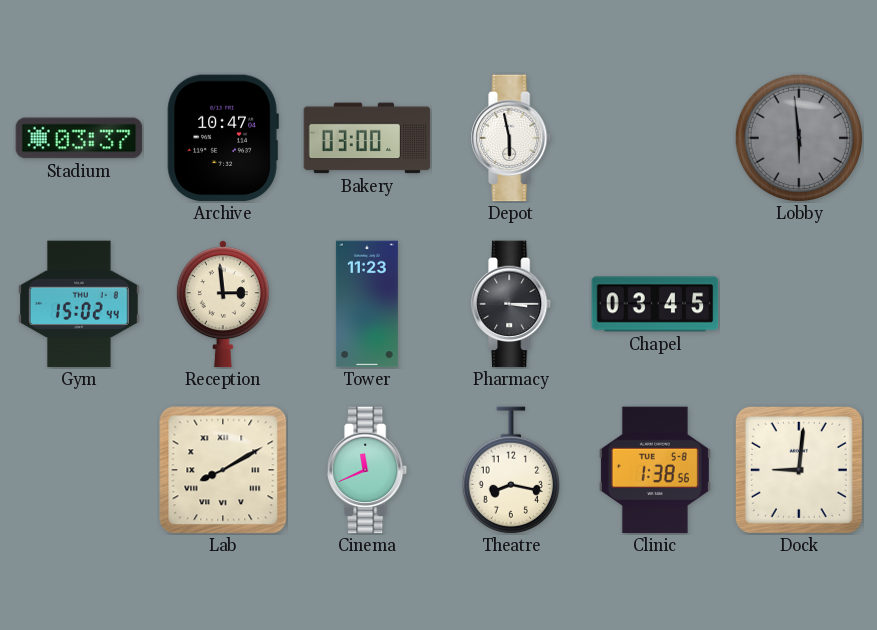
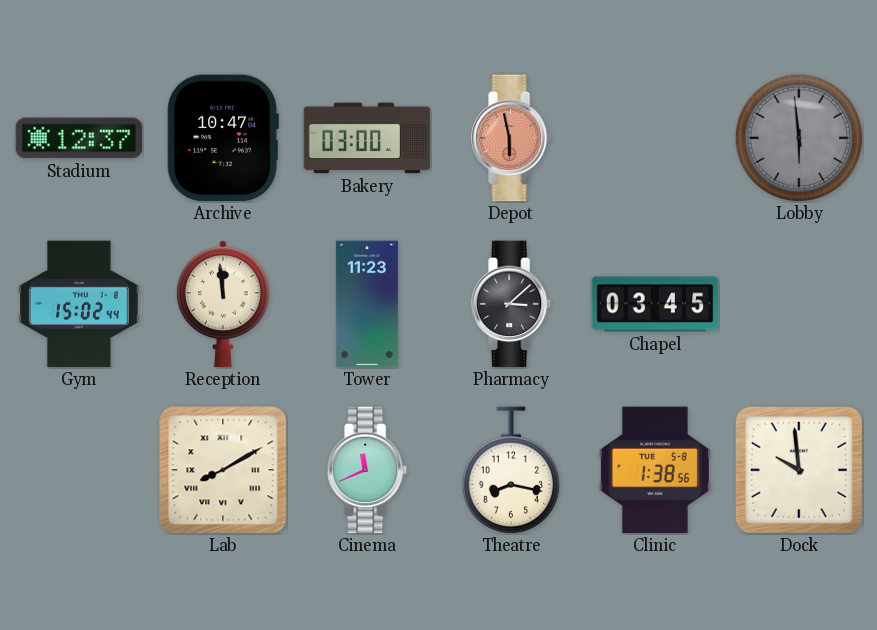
Stadium: 03:37 -> 12:37 (79, 138)
Depot dial: white -> salmon (512, 138)
Reception: 2:59 -> 11:59 (223, 304)
Pharmacy: 3:15 -> 3:08 (512, 304)
Dock: 9:01 -> 9:59 (799, 470)
